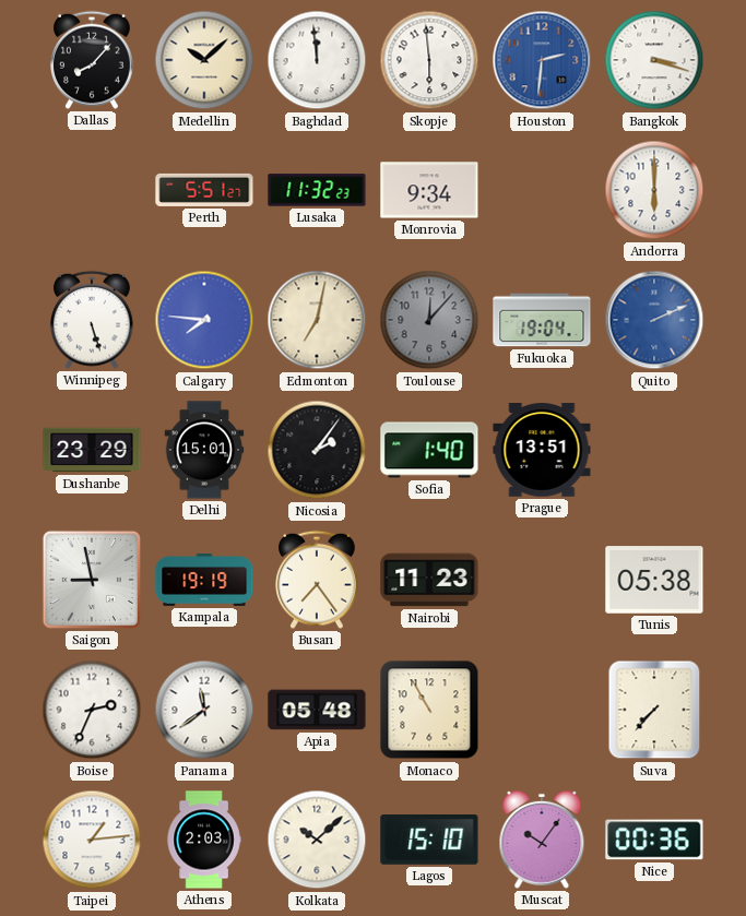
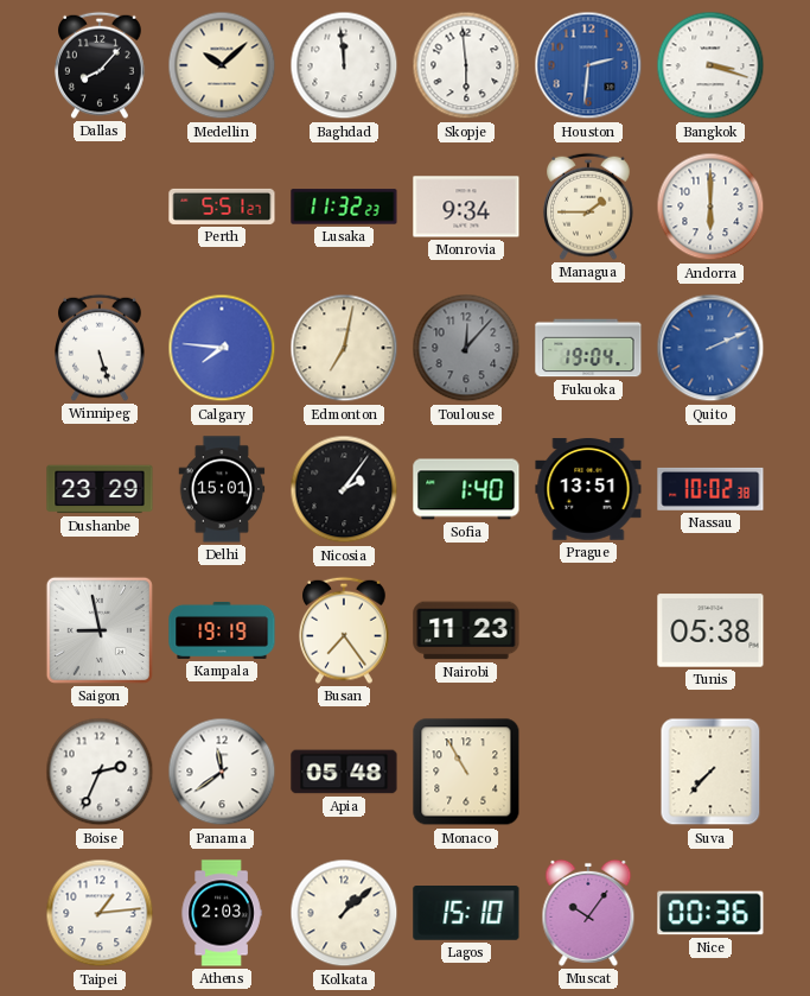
Managua: none -> 1:45 (589, 207)
Nassau: none -> 10:02 (710, 489)
Kolkata: 10:08 -> 1:08 (344, 913)
